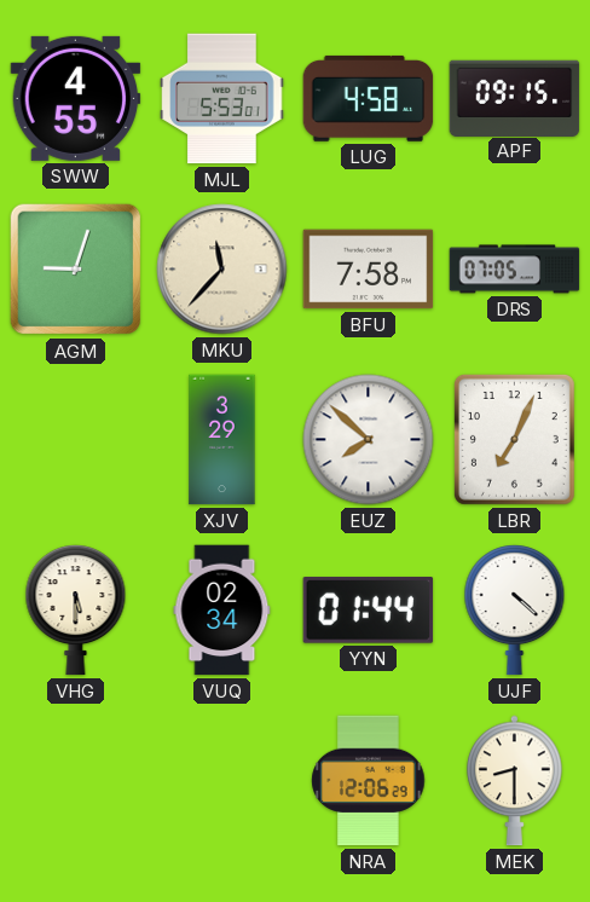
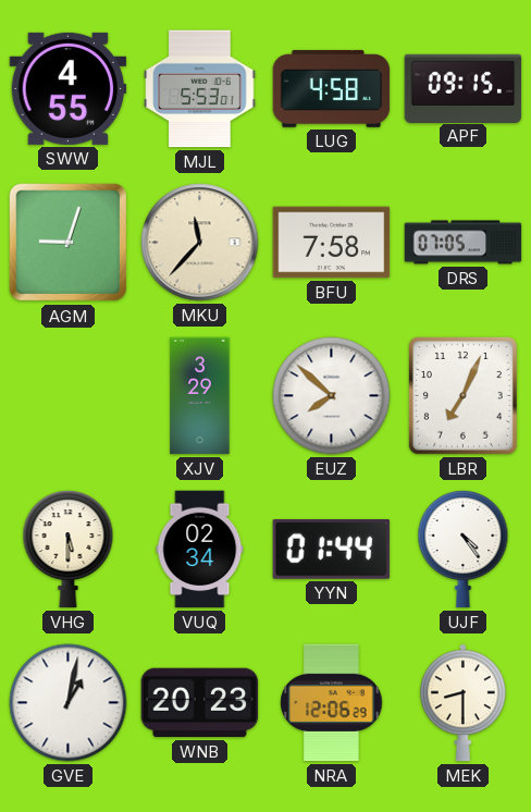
UJF: 4:22 -> 4:24 (464, 550)
GVE: none -> 1:02 (69, 703)
WNB: none -> 20:23 (200, 703)
